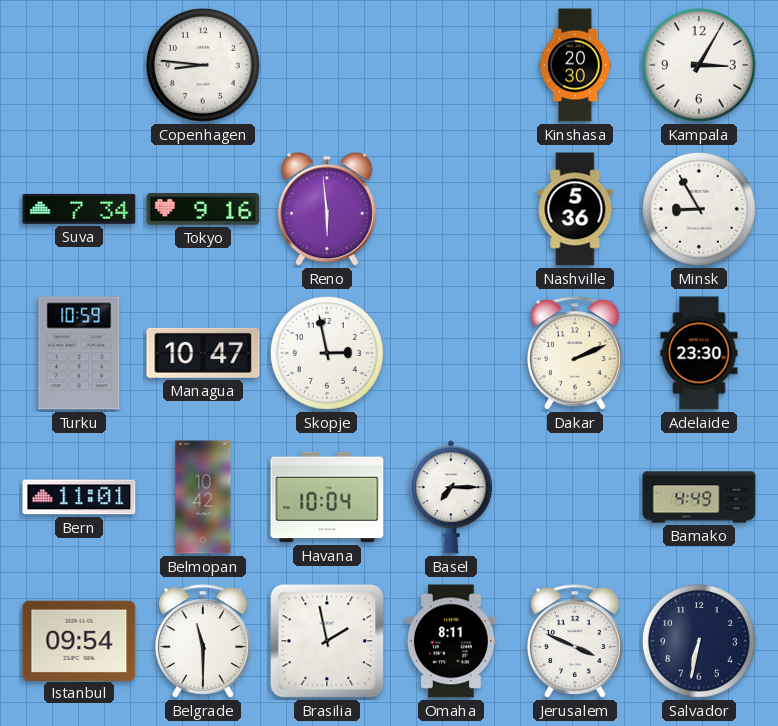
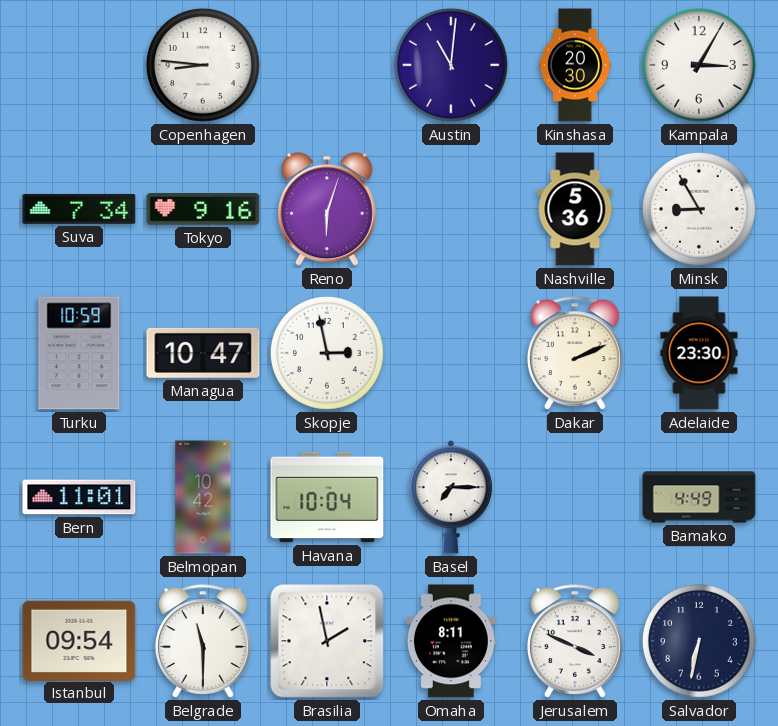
Austin: none -> 11:01 (451, 65)
Reno: 5:59 -> 6:03 (327, 209)
